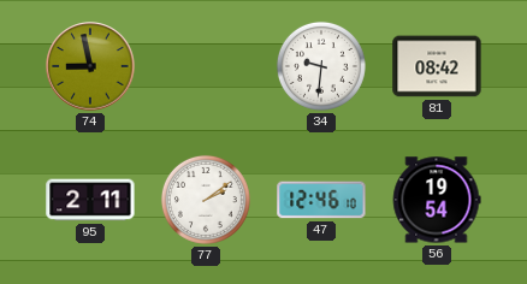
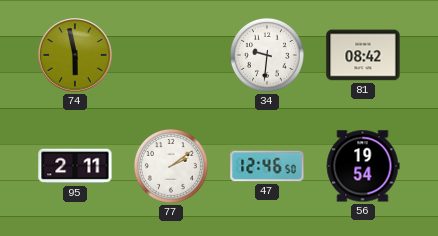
74: 8:58 -> 5:58 (75, 55)
47: 12:46:10 -> 12:46:50 (267, 166)
